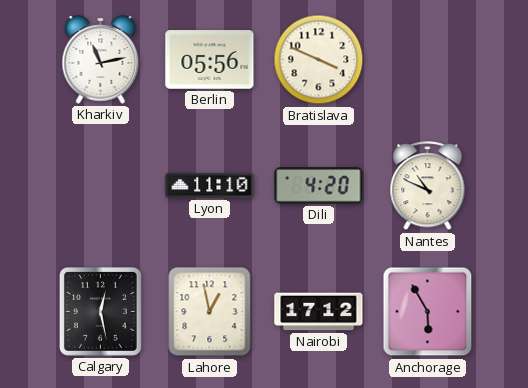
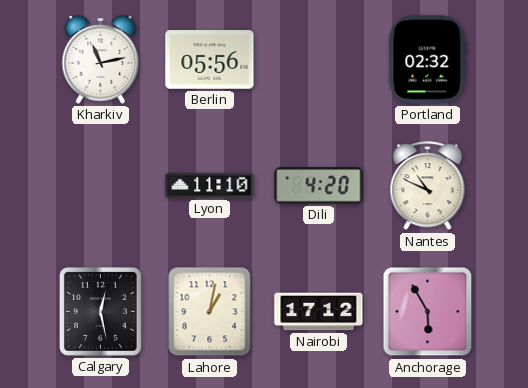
Bratislava: 3:49 -> none (319, 60)
Portland: none -> 02:32 (428, 60)
Lahore: 12:58 -> 1:02 (210, 312)
